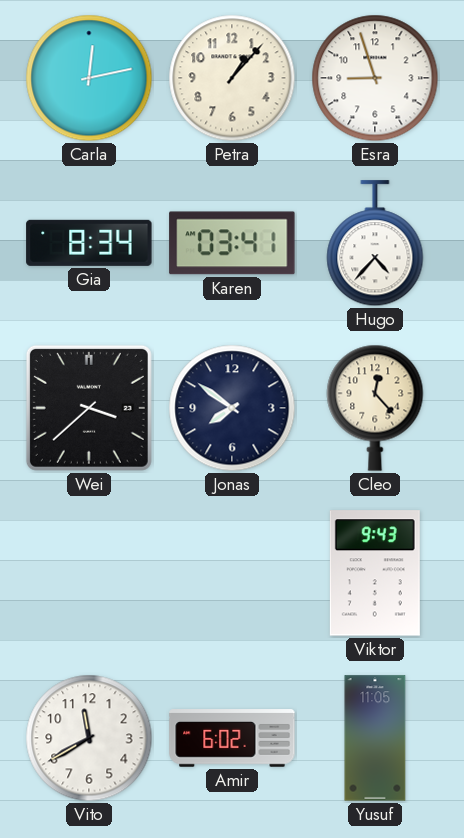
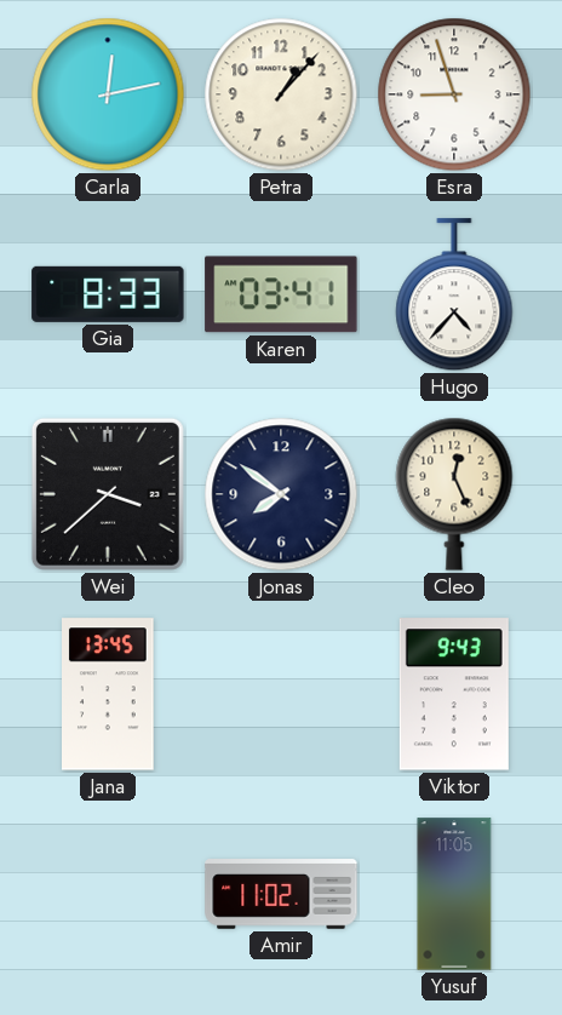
Gia: 8:34 -> 8:33 (108, 294)
Cleo: 12:23 -> 12:26 (454, 494)
Jana: none -> 13:45 (109, 694)
Vito: 11:40 -> none (89, 738)
Amir: 6:02 -> 11:02 (281, 894)
